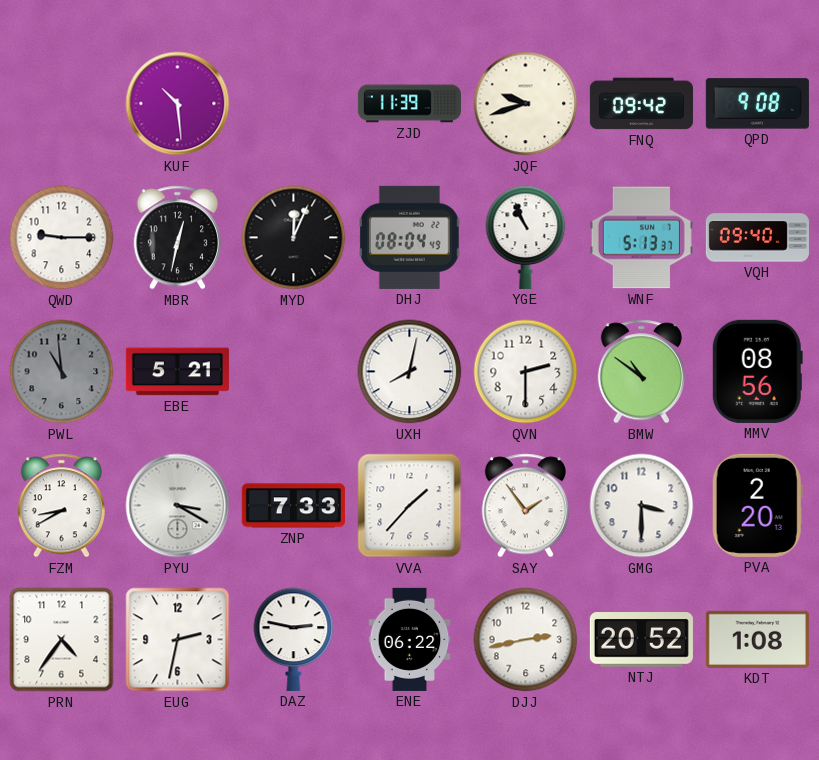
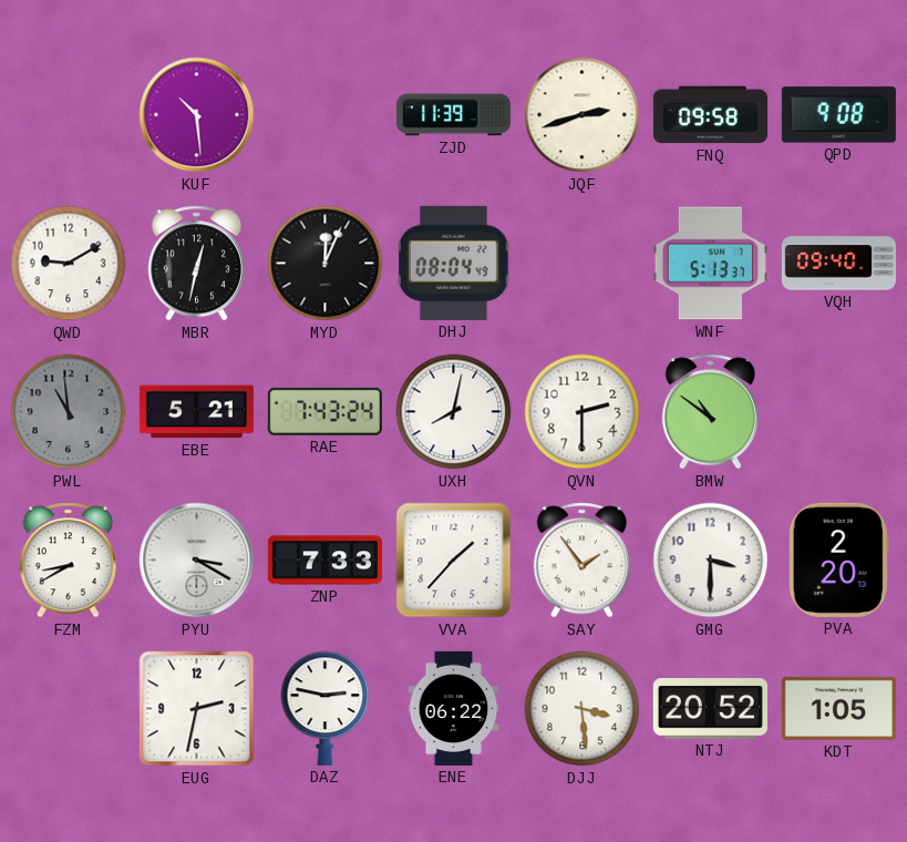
JQF: 9:42 -> 2:42 (583, 115)
FNQ: 09:42 -> 09:58 (710, 115)
QWD: 9:15 -> 9:10 (69, 264)
YGE: 10:56 -> none (526, 237)
RAE: none -> 7:43 (324, 411)
MMV: 08:56 -> none (757, 371)
PRN: 4:36 -> none (62, 640)
DJJ: 2:43 -> 3:29 (583, 709)
KDT: 1:08 -> 1:05 (838, 708)
